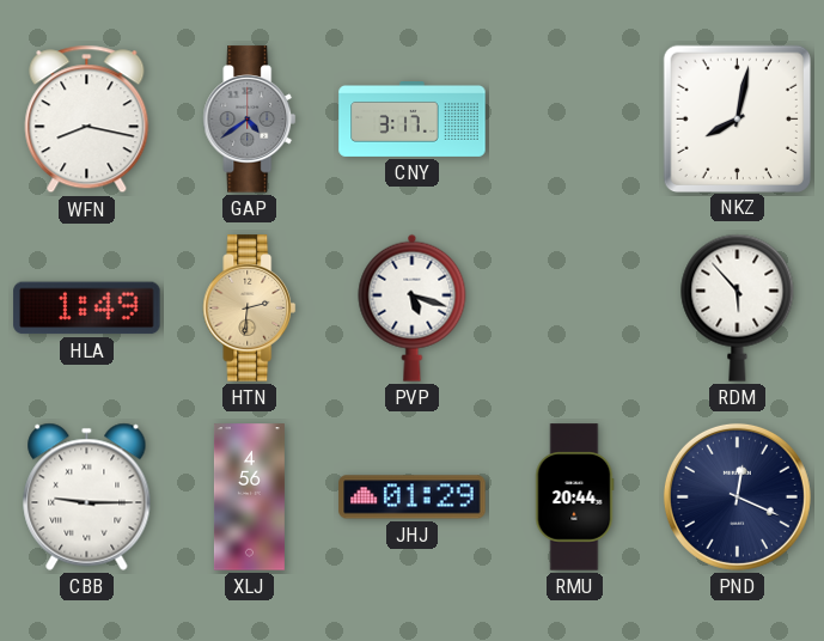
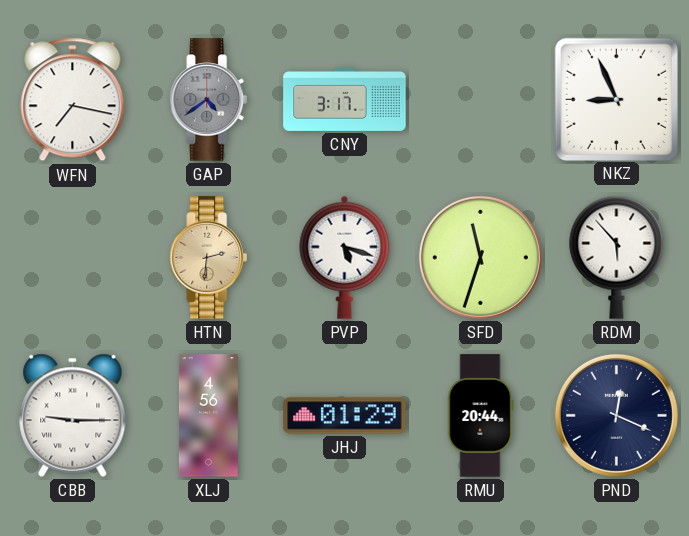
WFN: 8:17 -> 7:17 (73, 100)
NKZ: 8:02 -> 8:56 (616, 99)
HLA: 1:49 -> none (87, 309)
SFD: none -> 11:33 (480, 257)
